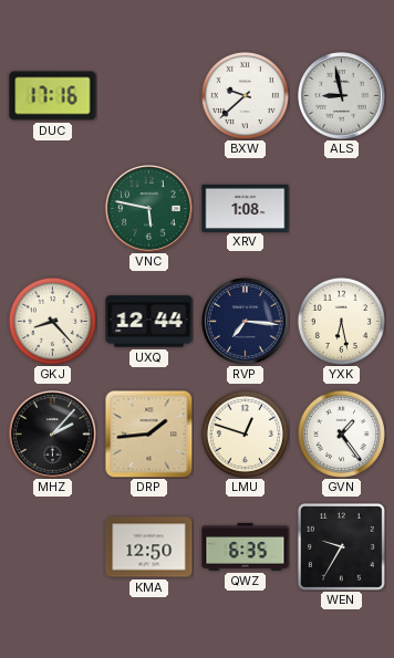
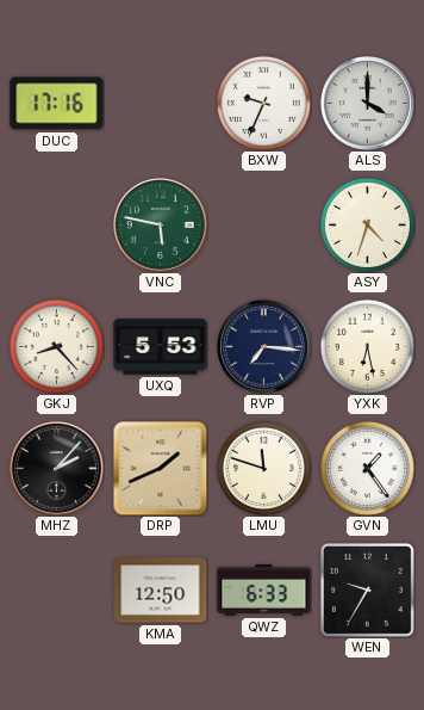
BXW: 9:38 -> 9:34 (263, 103)
ALS: 8:58 -> 4:00 (368, 104)
XRV: 1:08 -> none (246, 208)
ASY: none -> 4:33 (367, 224)
UXQ: 12:44 -> 5:53 (161, 347)
DRP: 1:44 -> 1:41 (160, 468)
LMU: 12:48 -> 11:48 (263, 468)
QWZ: 6:35 -> 6:33 (264, 589)
